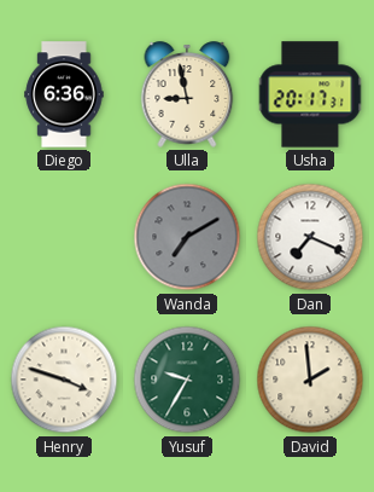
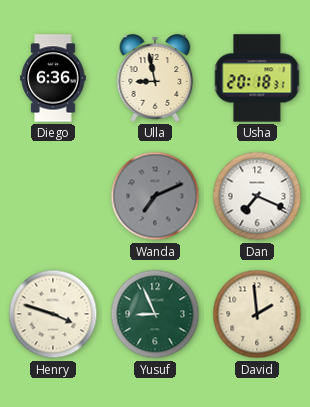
Usha: 20:17 -> 20:18 (257, 78)
Wanda: 7:10 -> 7:11 (155, 196)
Yusuf: 9:35 -> 8:56 (155, 314)
